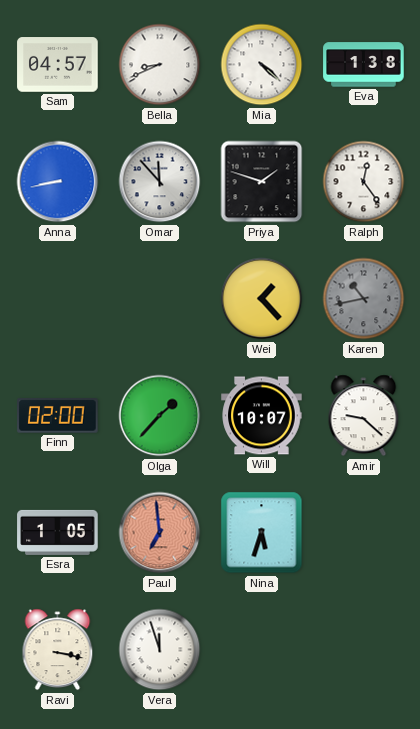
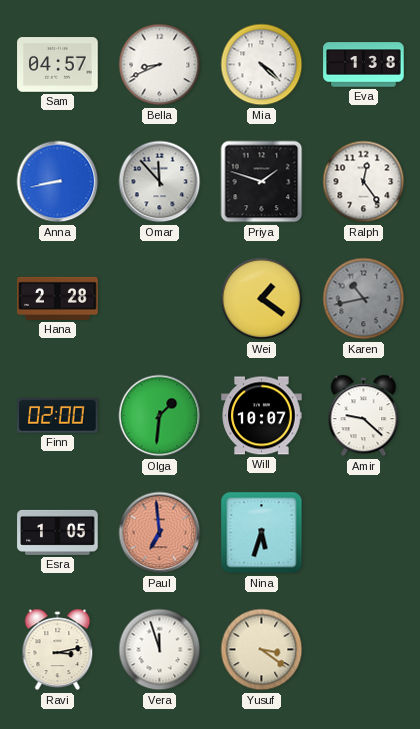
Hana: none -> 2:28 (58, 298)
Wei: 1:23 -> 1:21 (262, 299)
Olga: 1:37 -> 1:31 (160, 416)
Ravi: 3:17 -> 3:13 (58, 650)
Yusuf: none -> 3:21 (262, 650)
